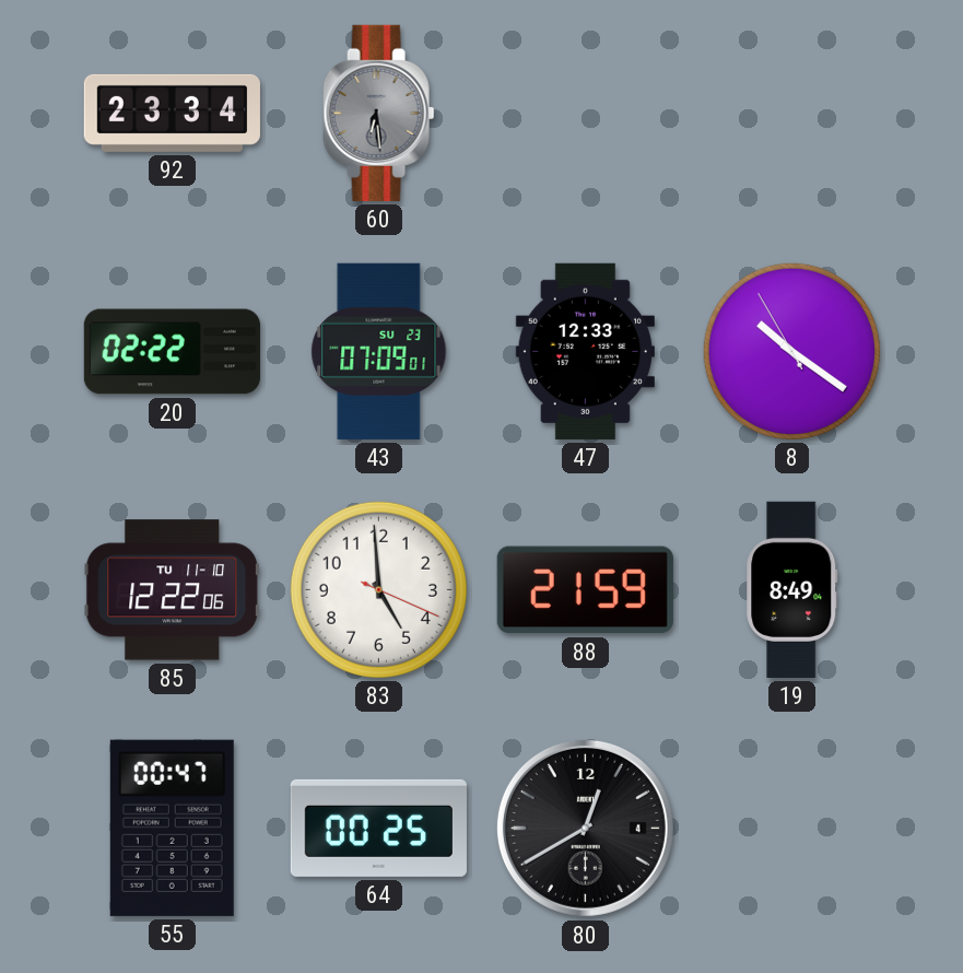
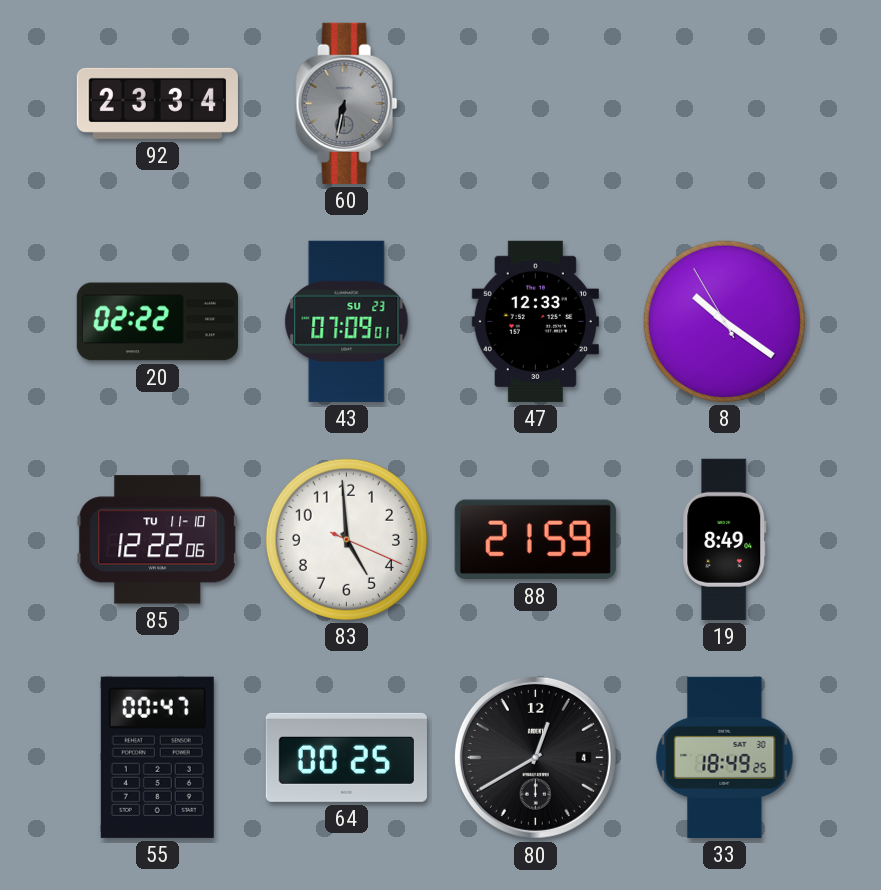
60: 6:29 -> 6:32 (347, 103)
33: none -> 18:49 (725, 757)
